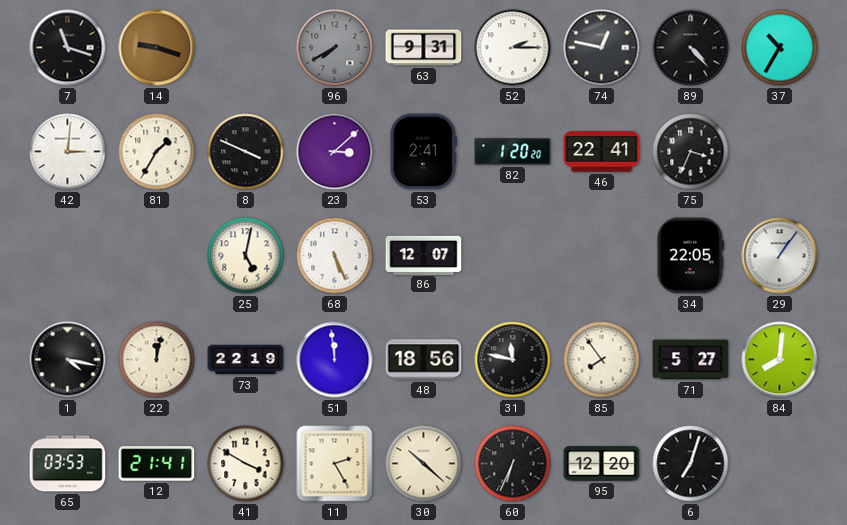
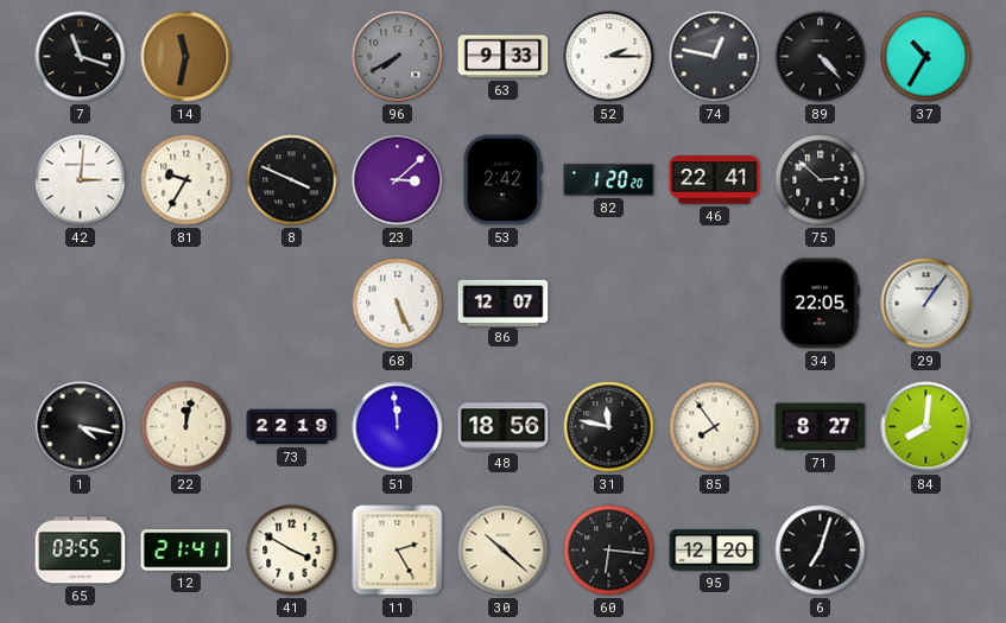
14: 9:18 -> 11:32 (186, 57)
63: 9:31 -> 9:33 (504, 57)
81: 1:35 -> 9:35 (186, 180)
53: 2:41 -> 2:42 (502, 180)
75: 3:34 -> 2:52 (821, 180)
25: 5:02 -> none (246, 256)
71: 5:27 -> 8:27 (821, 427)
65: 03:53 -> 03:55 (81, 551)
60: 6:34 -> 6:16 (609, 551)
